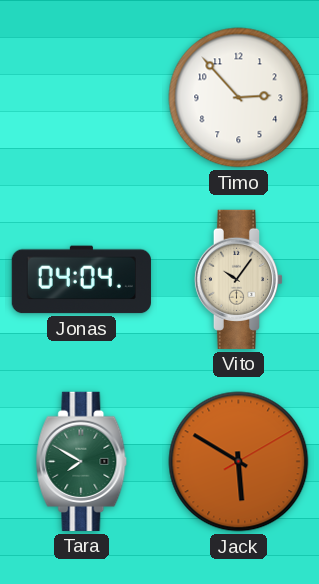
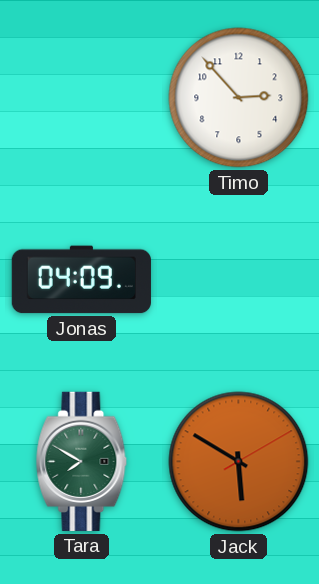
Jonas: 04:04 -> 04:09 (81, 280)
Vito: 10:06 -> none (239, 279)
